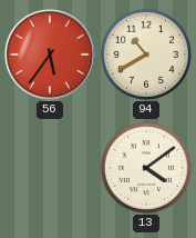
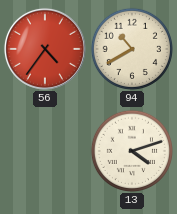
56: 5:36 -> 4:36 (45, 49)
13: 4:09 -> 4:12 (132, 151)
